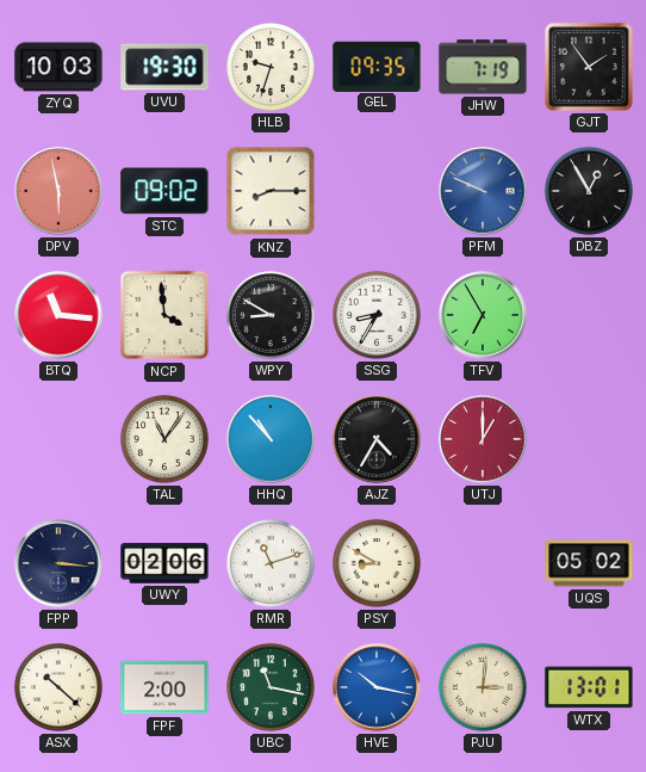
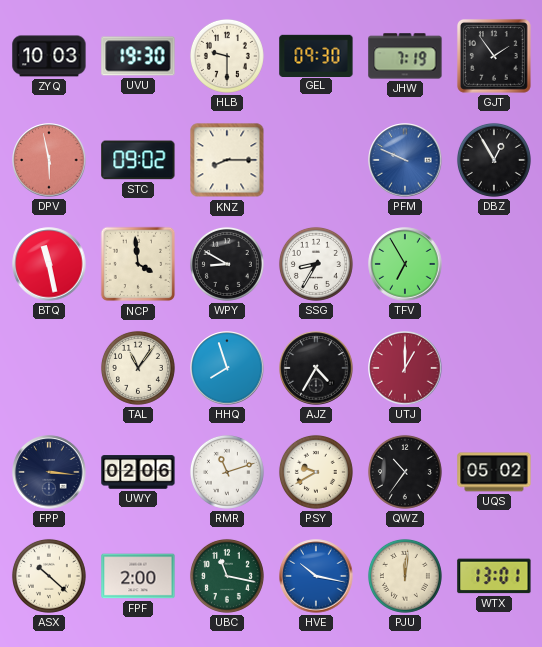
HLB: 9:33 -> 9:30 (227, 56)
GEL: 09:35 -> 09:30 (316, 55)
BTQ: 11:16 -> 11:28 (49, 264)
HHQ: 10:53 -> 7:57 (227, 368)
PSY: 8:50 -> 9:40 (316, 472)
QWZ: none -> 10:36 (405, 472)
PJU: 3:01 -> 12:01 (405, 576)
